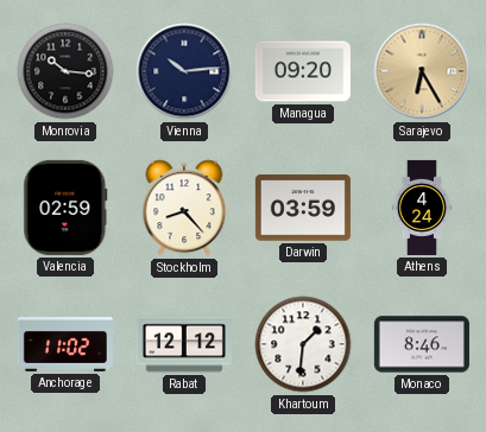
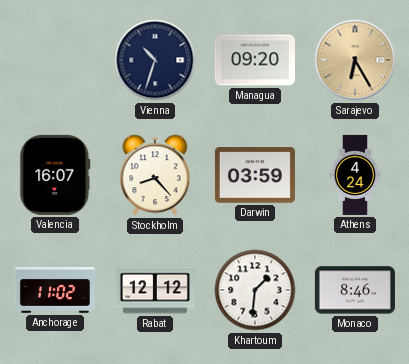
Monrovia: 10:16 -> none (65, 71)
Vienna: 10:14 -> 10:33 (155, 60)
Valencia: 02:59 -> 16:07 (55, 175)
